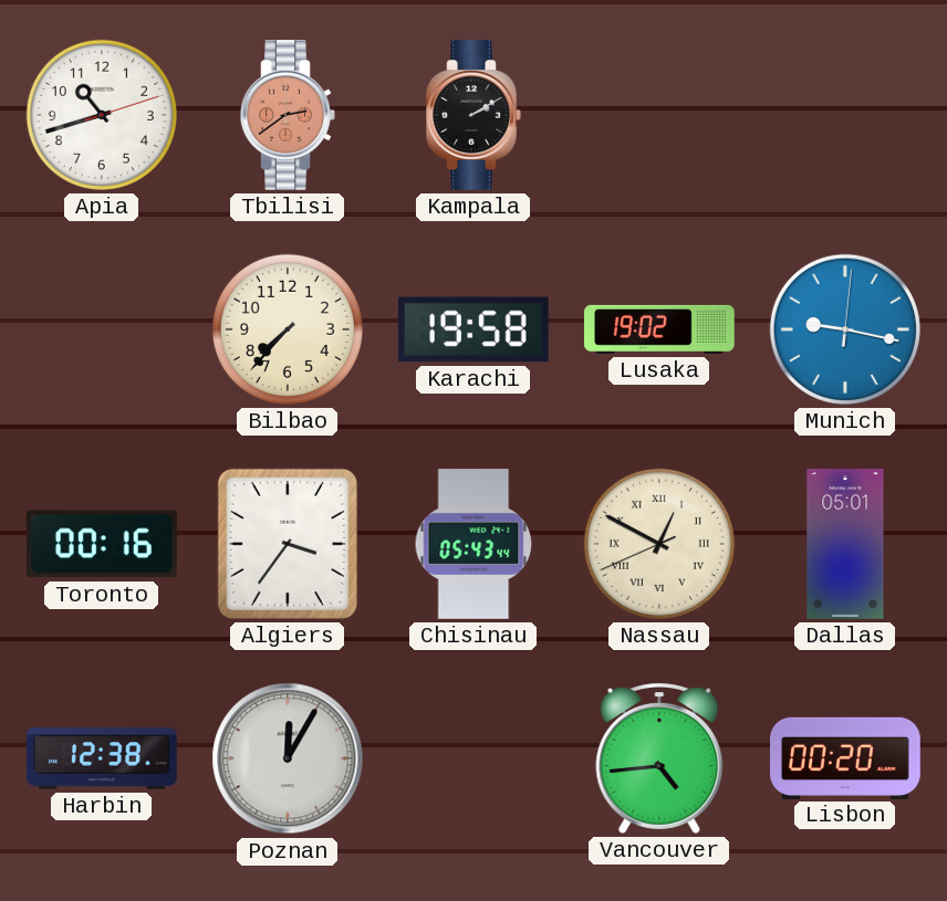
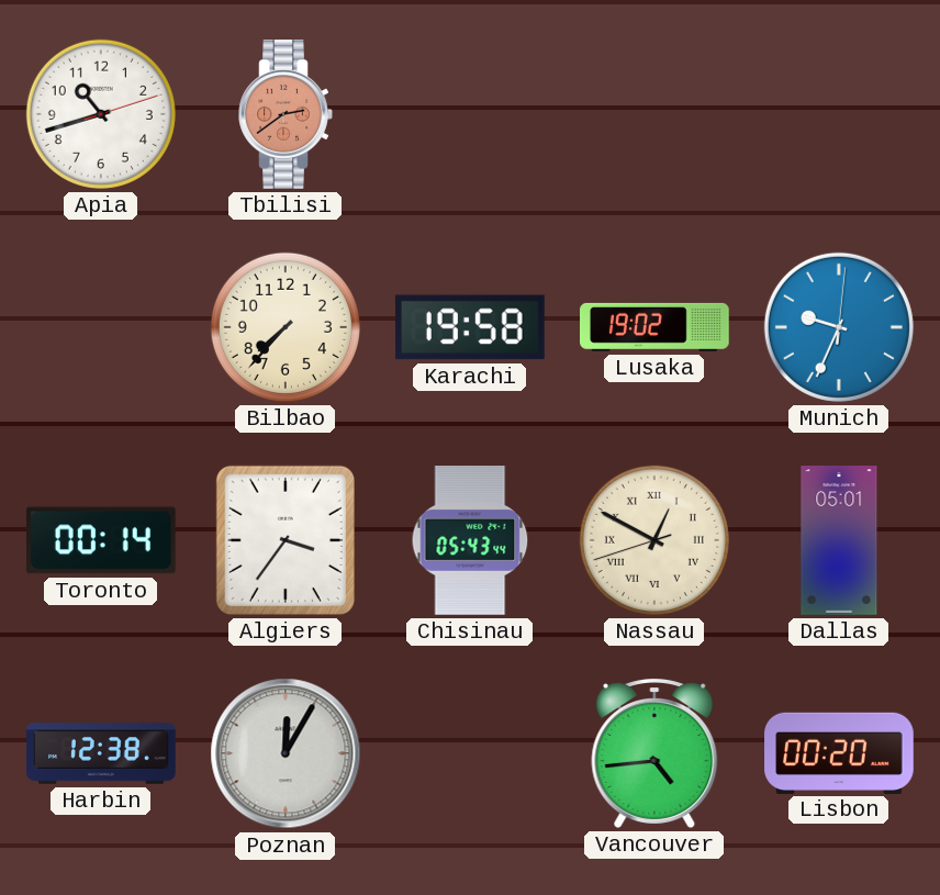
Kampala: 2:10 -> none (473, 116)
Munich: 9:17 -> 9:34 (839, 327)
Toronto: 00:16 -> 00:14 (101, 540)
Nassau: 12:49:41 -> 12:49:42 (654, 540)
